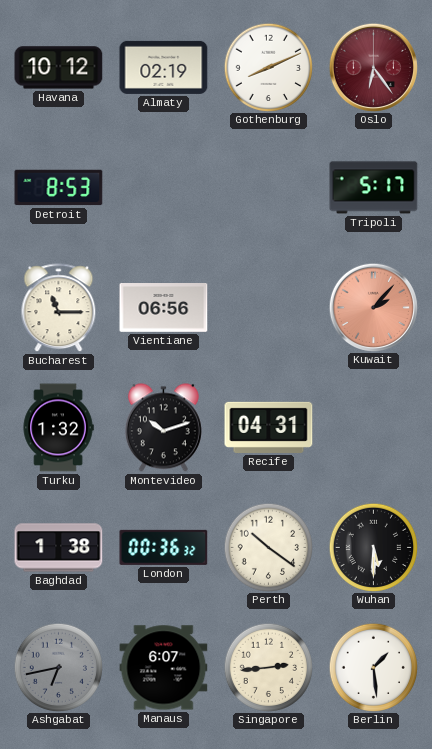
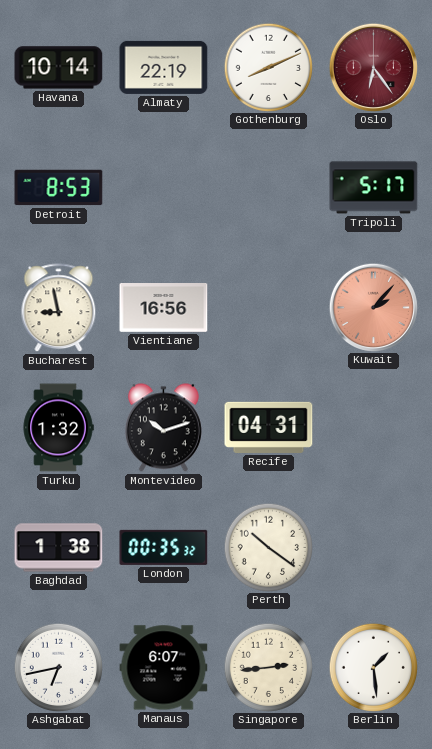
Havana: 10:12 -> 10:14 (59, 68)
Almaty: 02:19 -> 22:19 (164, 67)
Bucharest: 11:15 -> 8:58 (59, 308)
Vientiane: 06:56 -> 16:56 (164, 308)
London: 00:36 -> 00:35 (164, 547)
Wuhan: 5:30 -> none (373, 547)
Ashgabat dial: grey -> white (58, 667)
